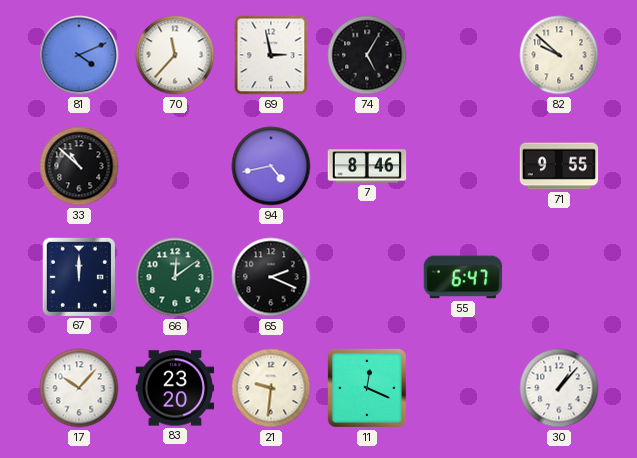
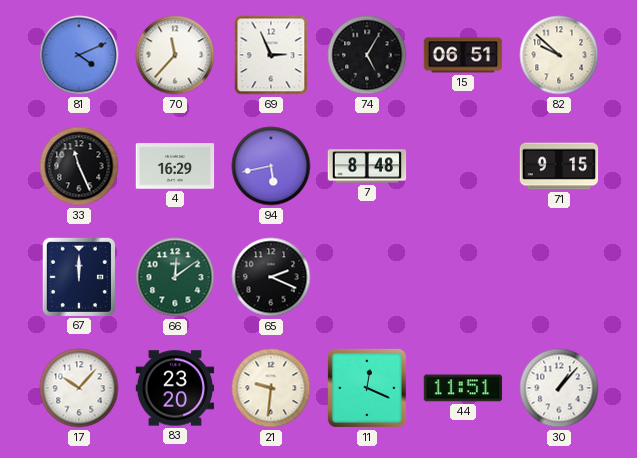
69: 2:58 -> 2:56 (271, 55)
15: none -> 06:51 (463, 55)
33: 10:52 -> 11:26 (79, 166)
4: none -> 16:29 (175, 166)
94: 4:43 -> 5:43 (271, 166)
7: 8:46 -> 8:48 (367, 166)
71: 9:55 -> 9:15 (559, 166)
55: 6:47 -> none (463, 277)
44: none -> 11:51 (463, 388)
